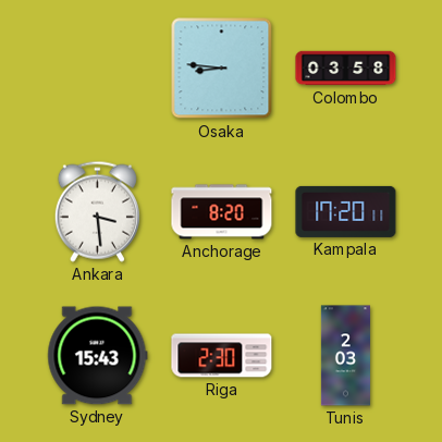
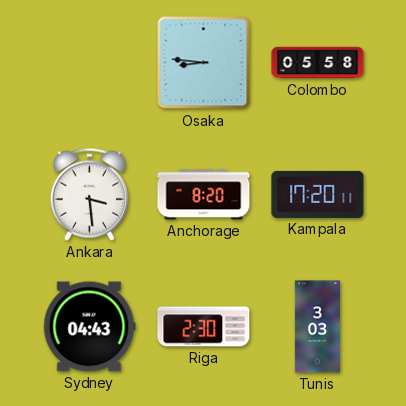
Colombo: 03:58 -> 05:58 (318, 63)
Sydney: 15:43 -> 04:43 (90, 327)
Tunis: 2:03 -> 3:03 (317, 327)
